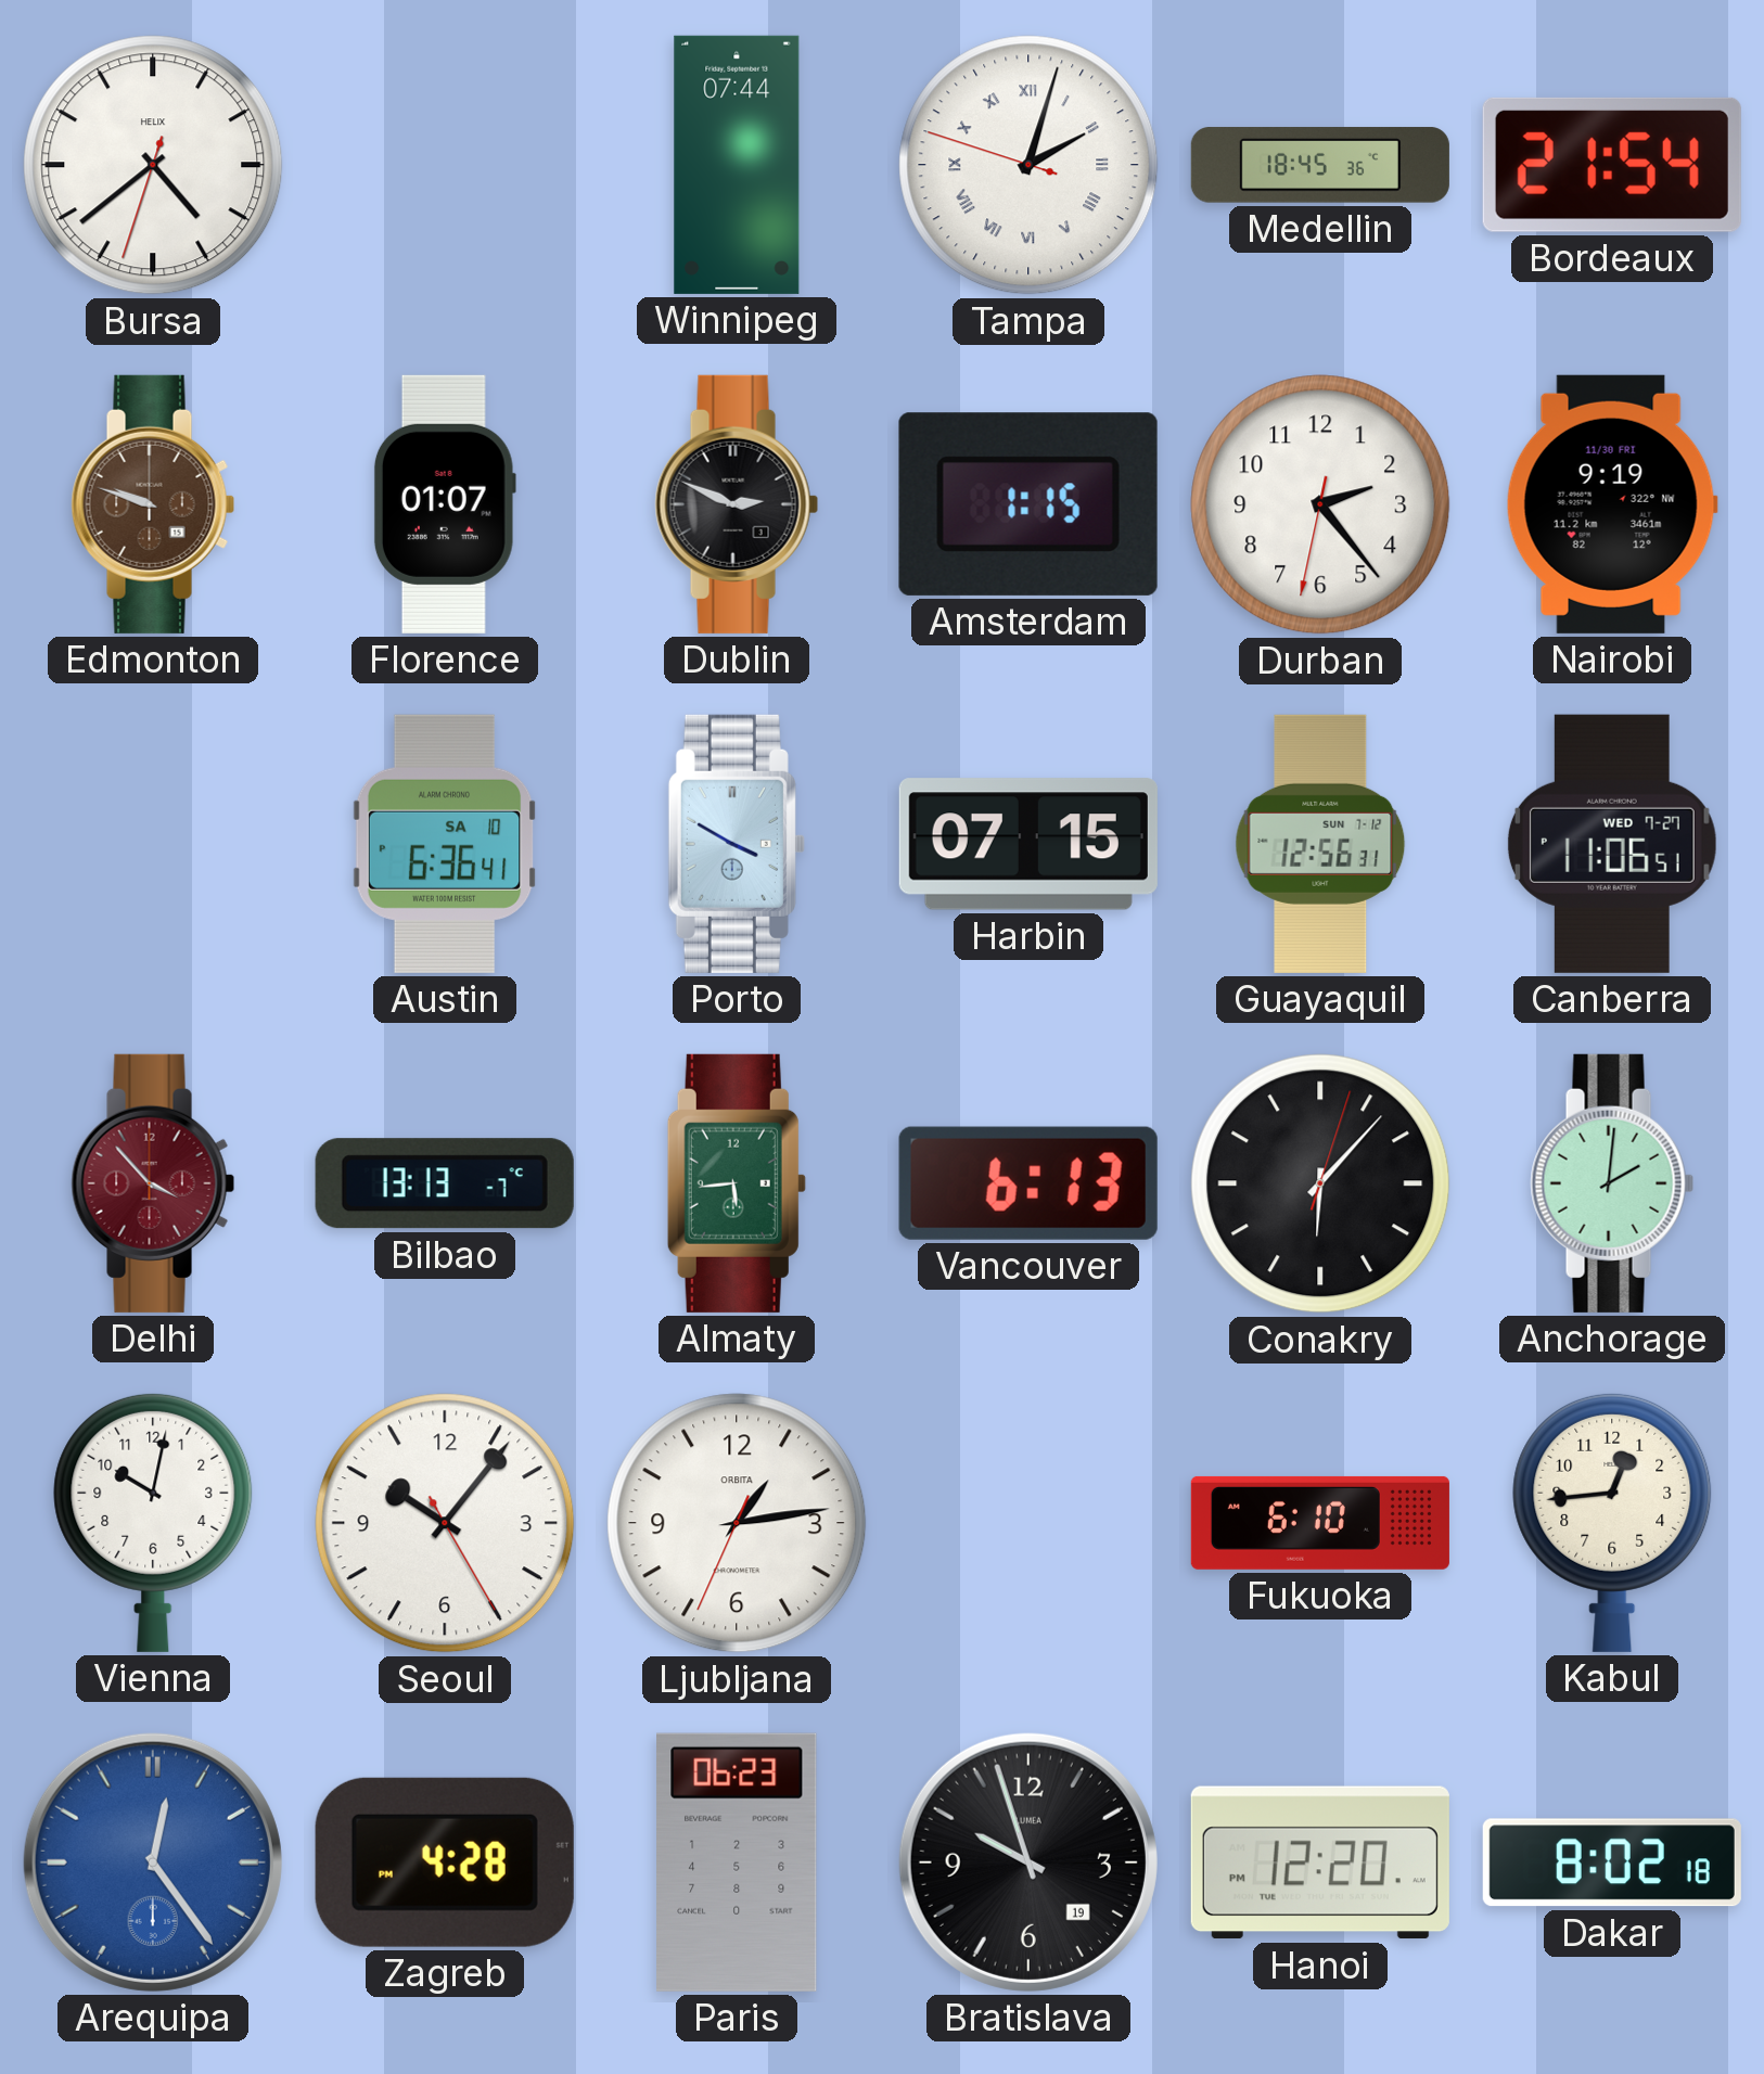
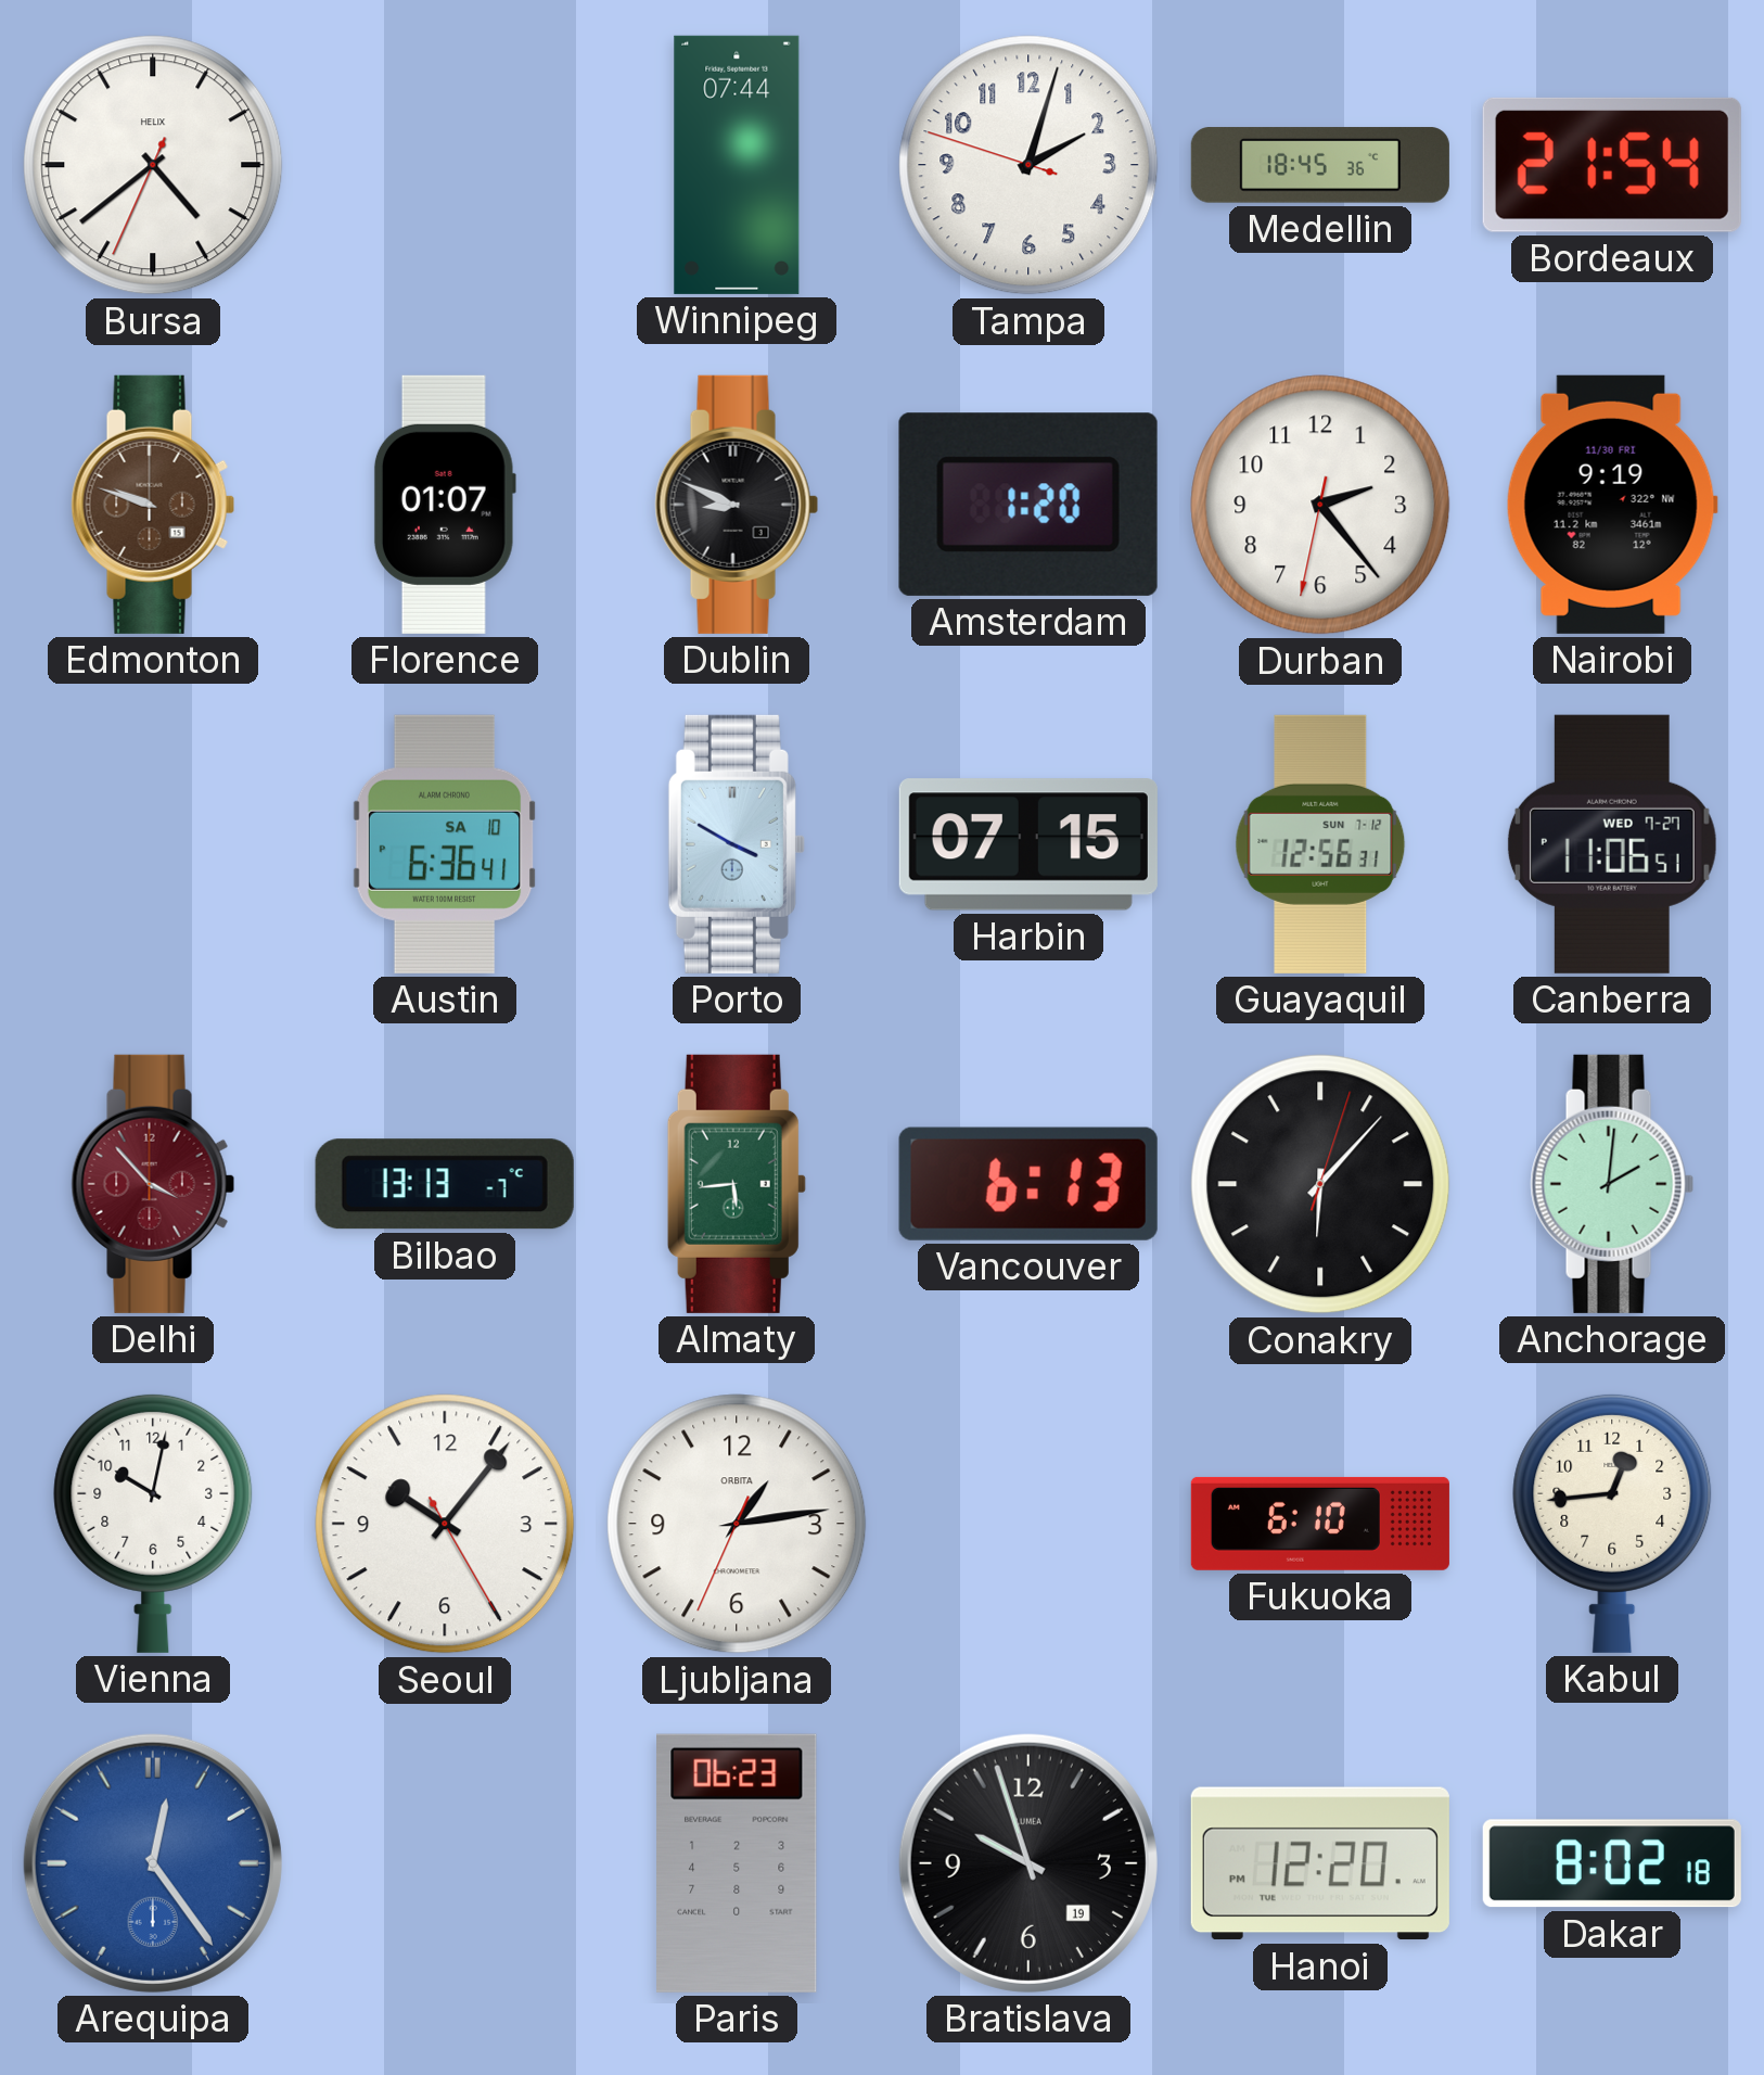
Bursa: 4:38:33 -> 4:38:34 (153, 165)
Tampa numerals: Roman -> Arabic (1028, 165)
Dublin: 2:49 -> 8:49 (737, 505)
Amsterdam: 1:15 -> 1:20 (1028, 505)
Zagreb: 4:28 -> none (445, 1862)
